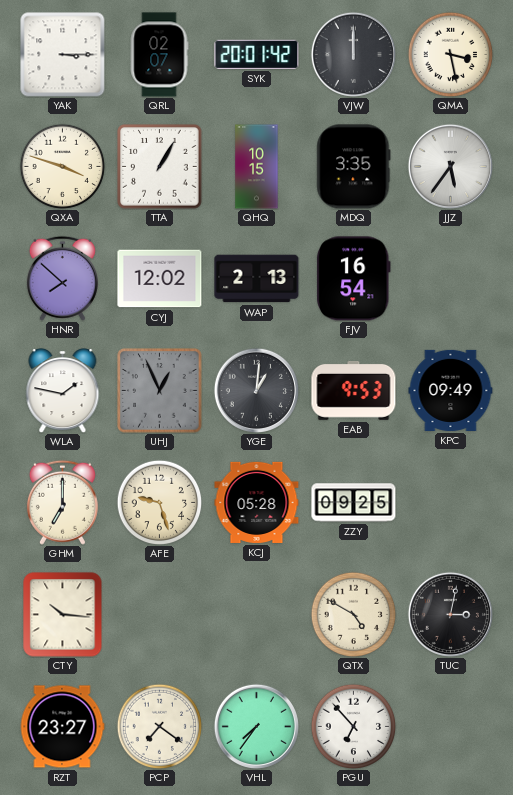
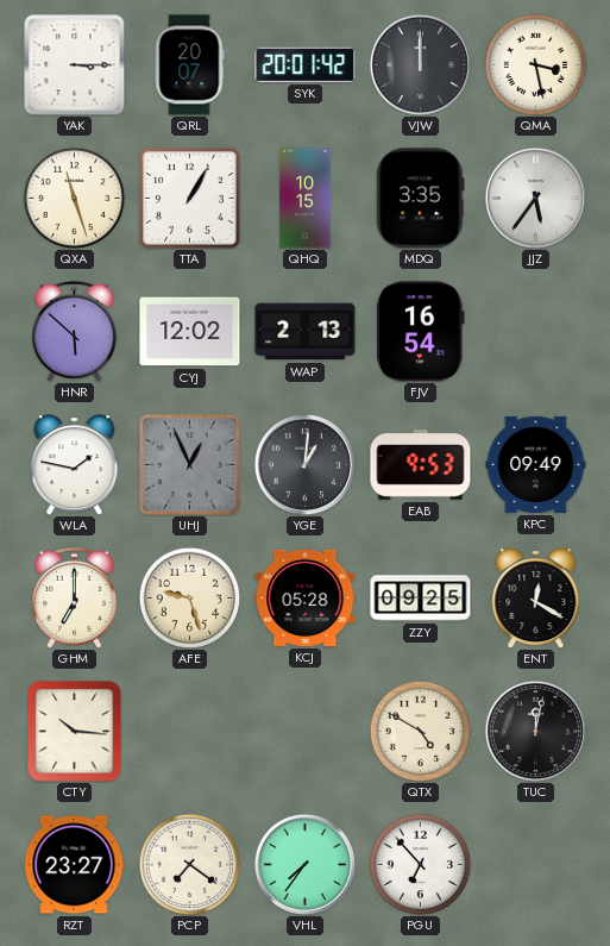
QRL: 02:07 -> 20:07 (189, 65)
QXA: 3:48 -> 11:27 (74, 198)
HNR: 7:52 -> 5:52 (74, 331)
ENT: none -> 12:20 (536, 599)
TUC: 3:02 -> 12:02 (535, 731)
